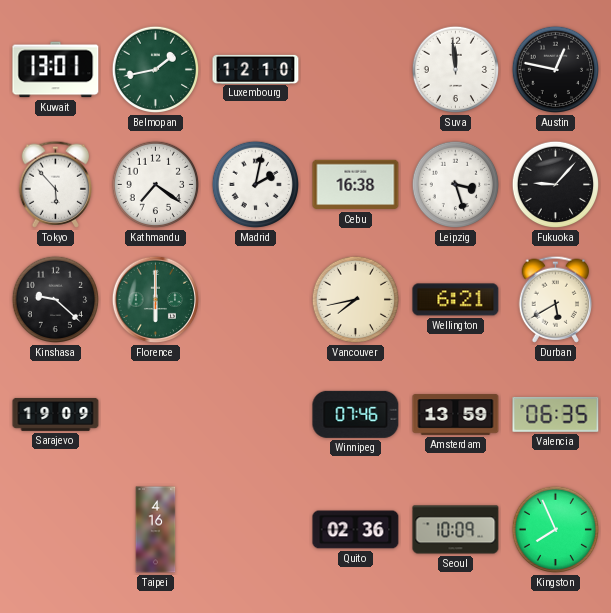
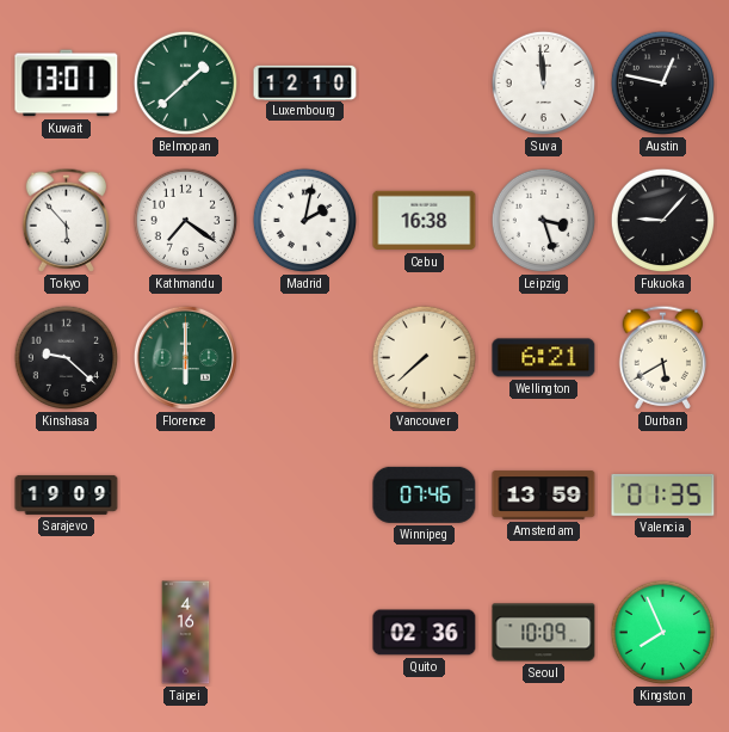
Belmopan: 1:43 -> 1:38 (186, 84)
Vancouver: 7:43 -> 7:38 (425, 358)
Valencia: 06:35 -> 01:35 (663, 494)
